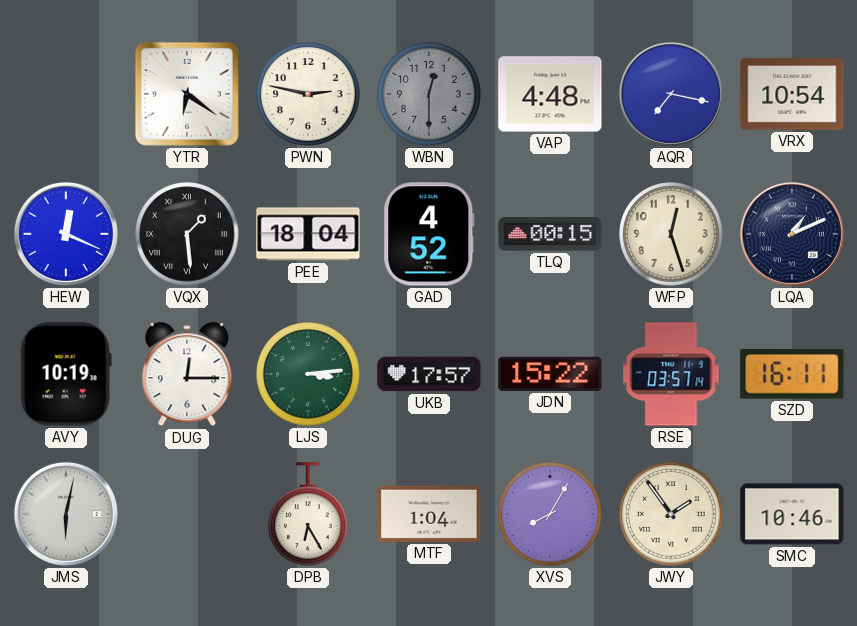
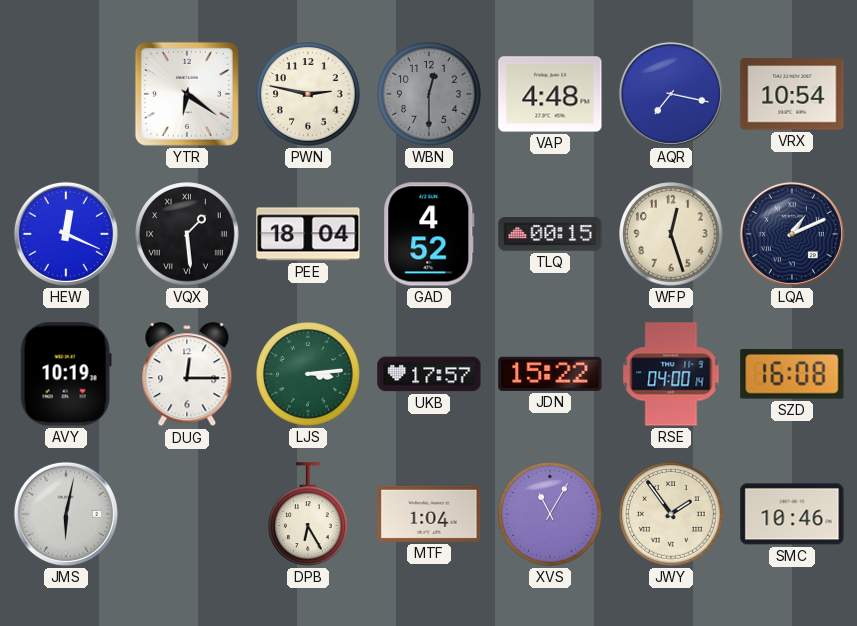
RSE: 03:57 -> 04:00 (671, 374)
SZD: 16:11 -> 16:08 (792, 374)
XVS: 8:05 -> 11:05 (550, 514)
